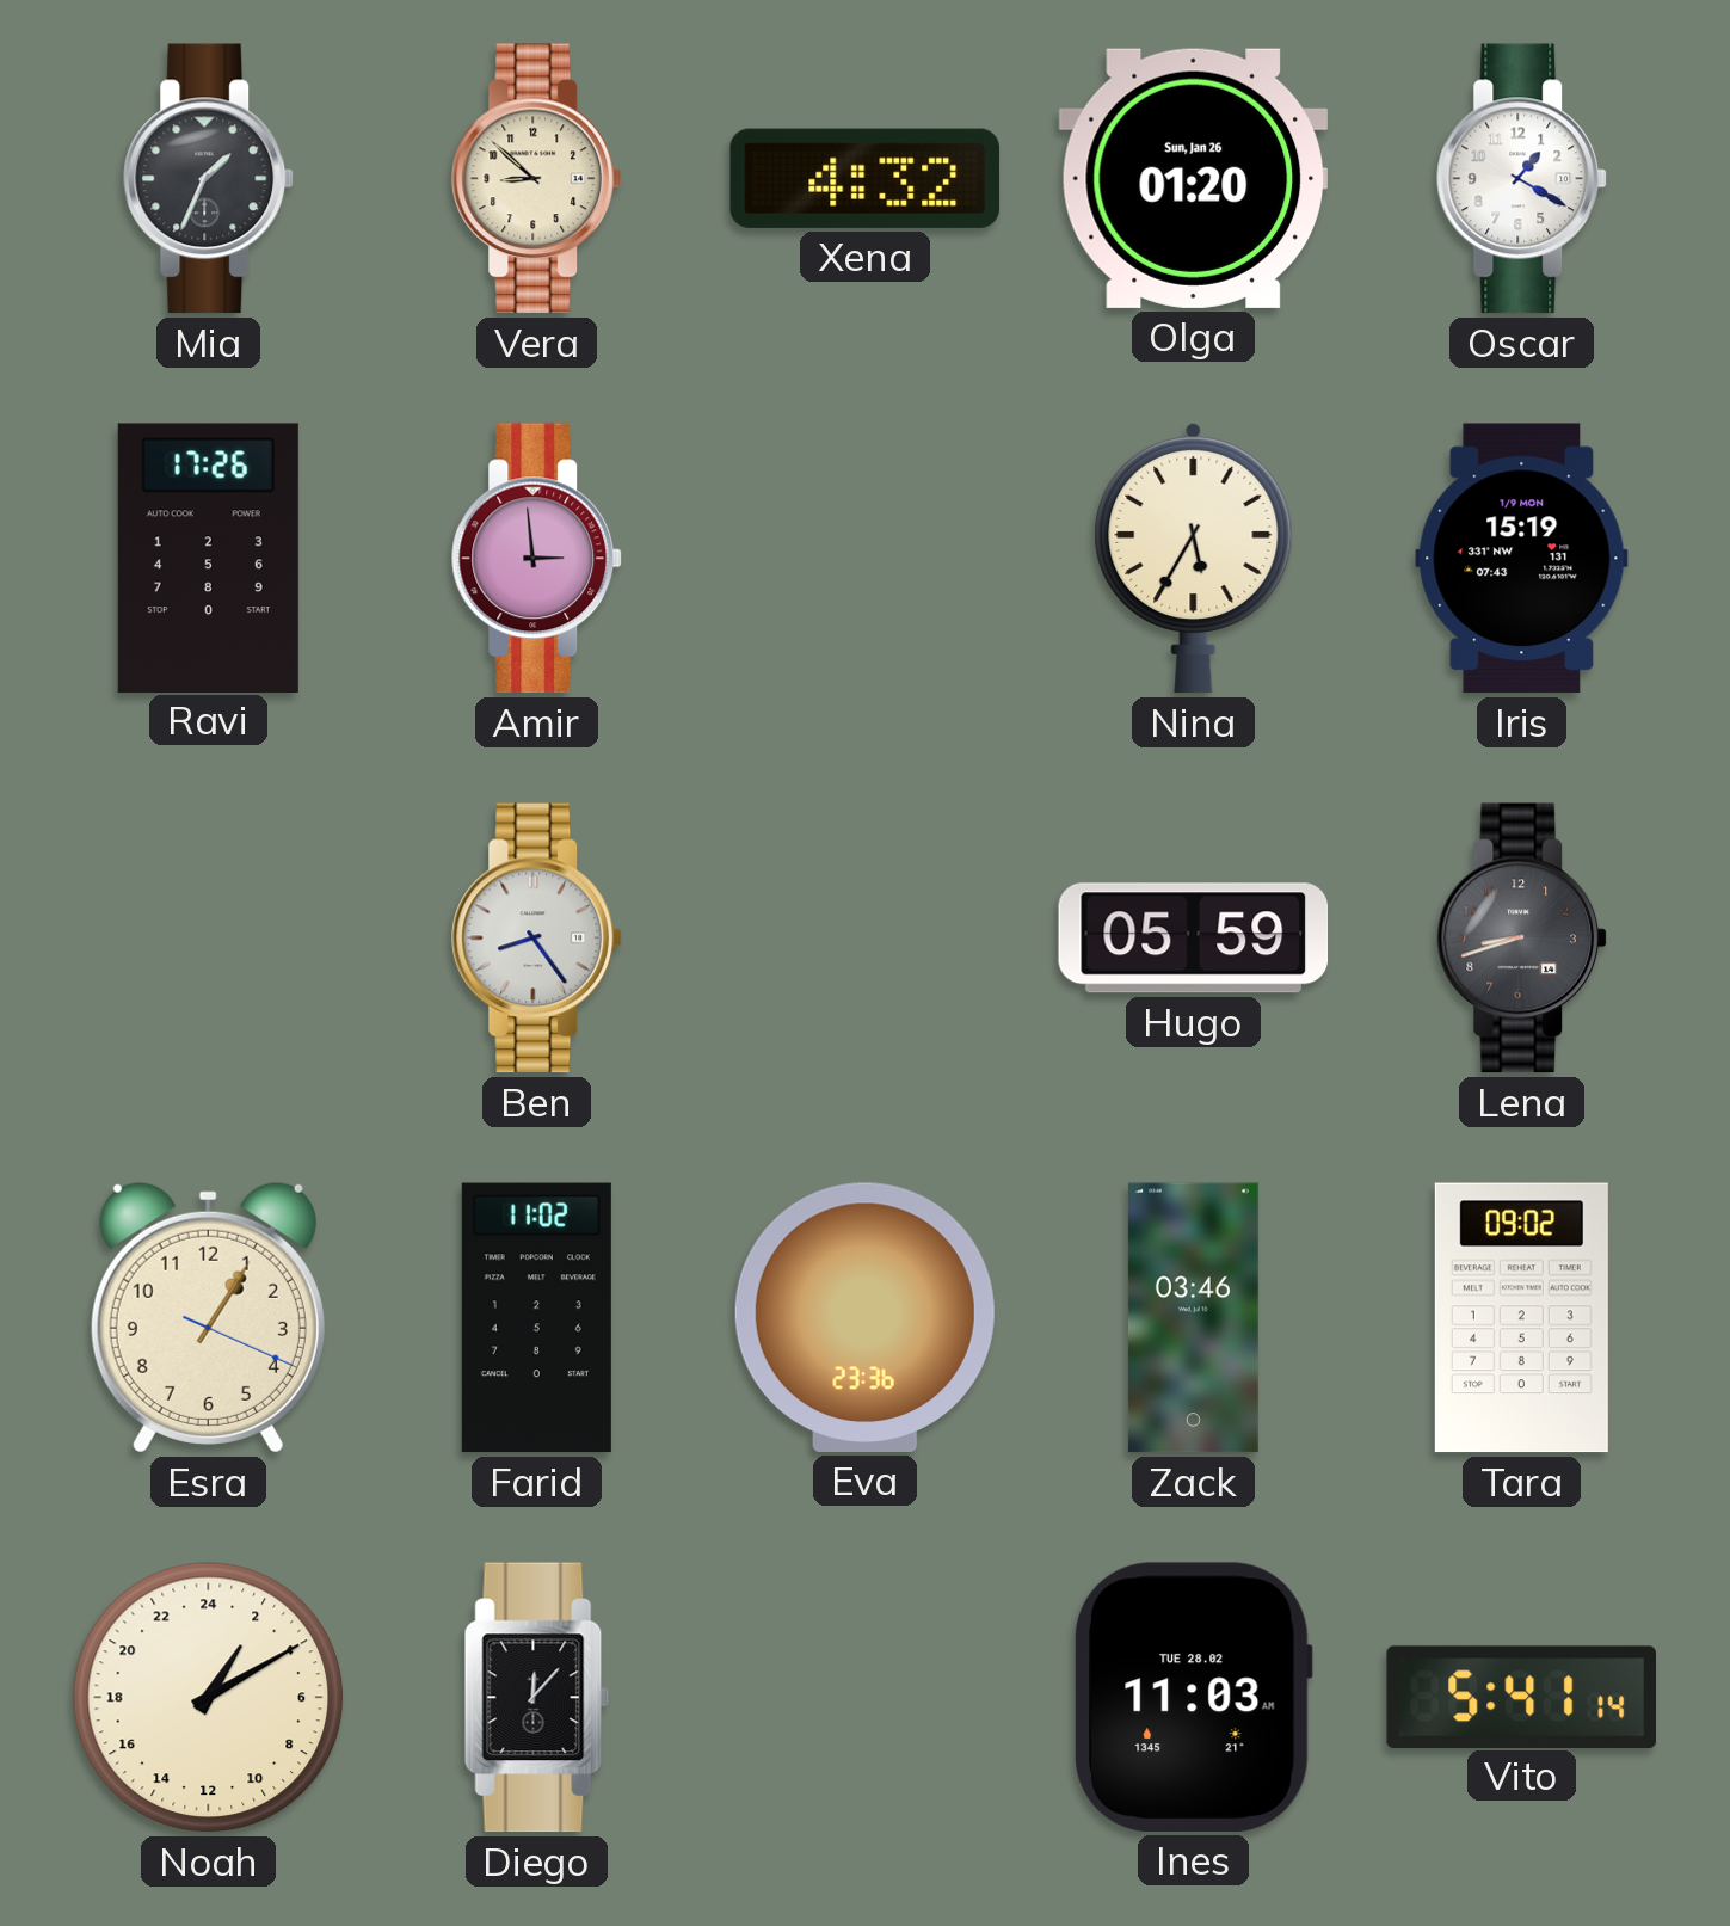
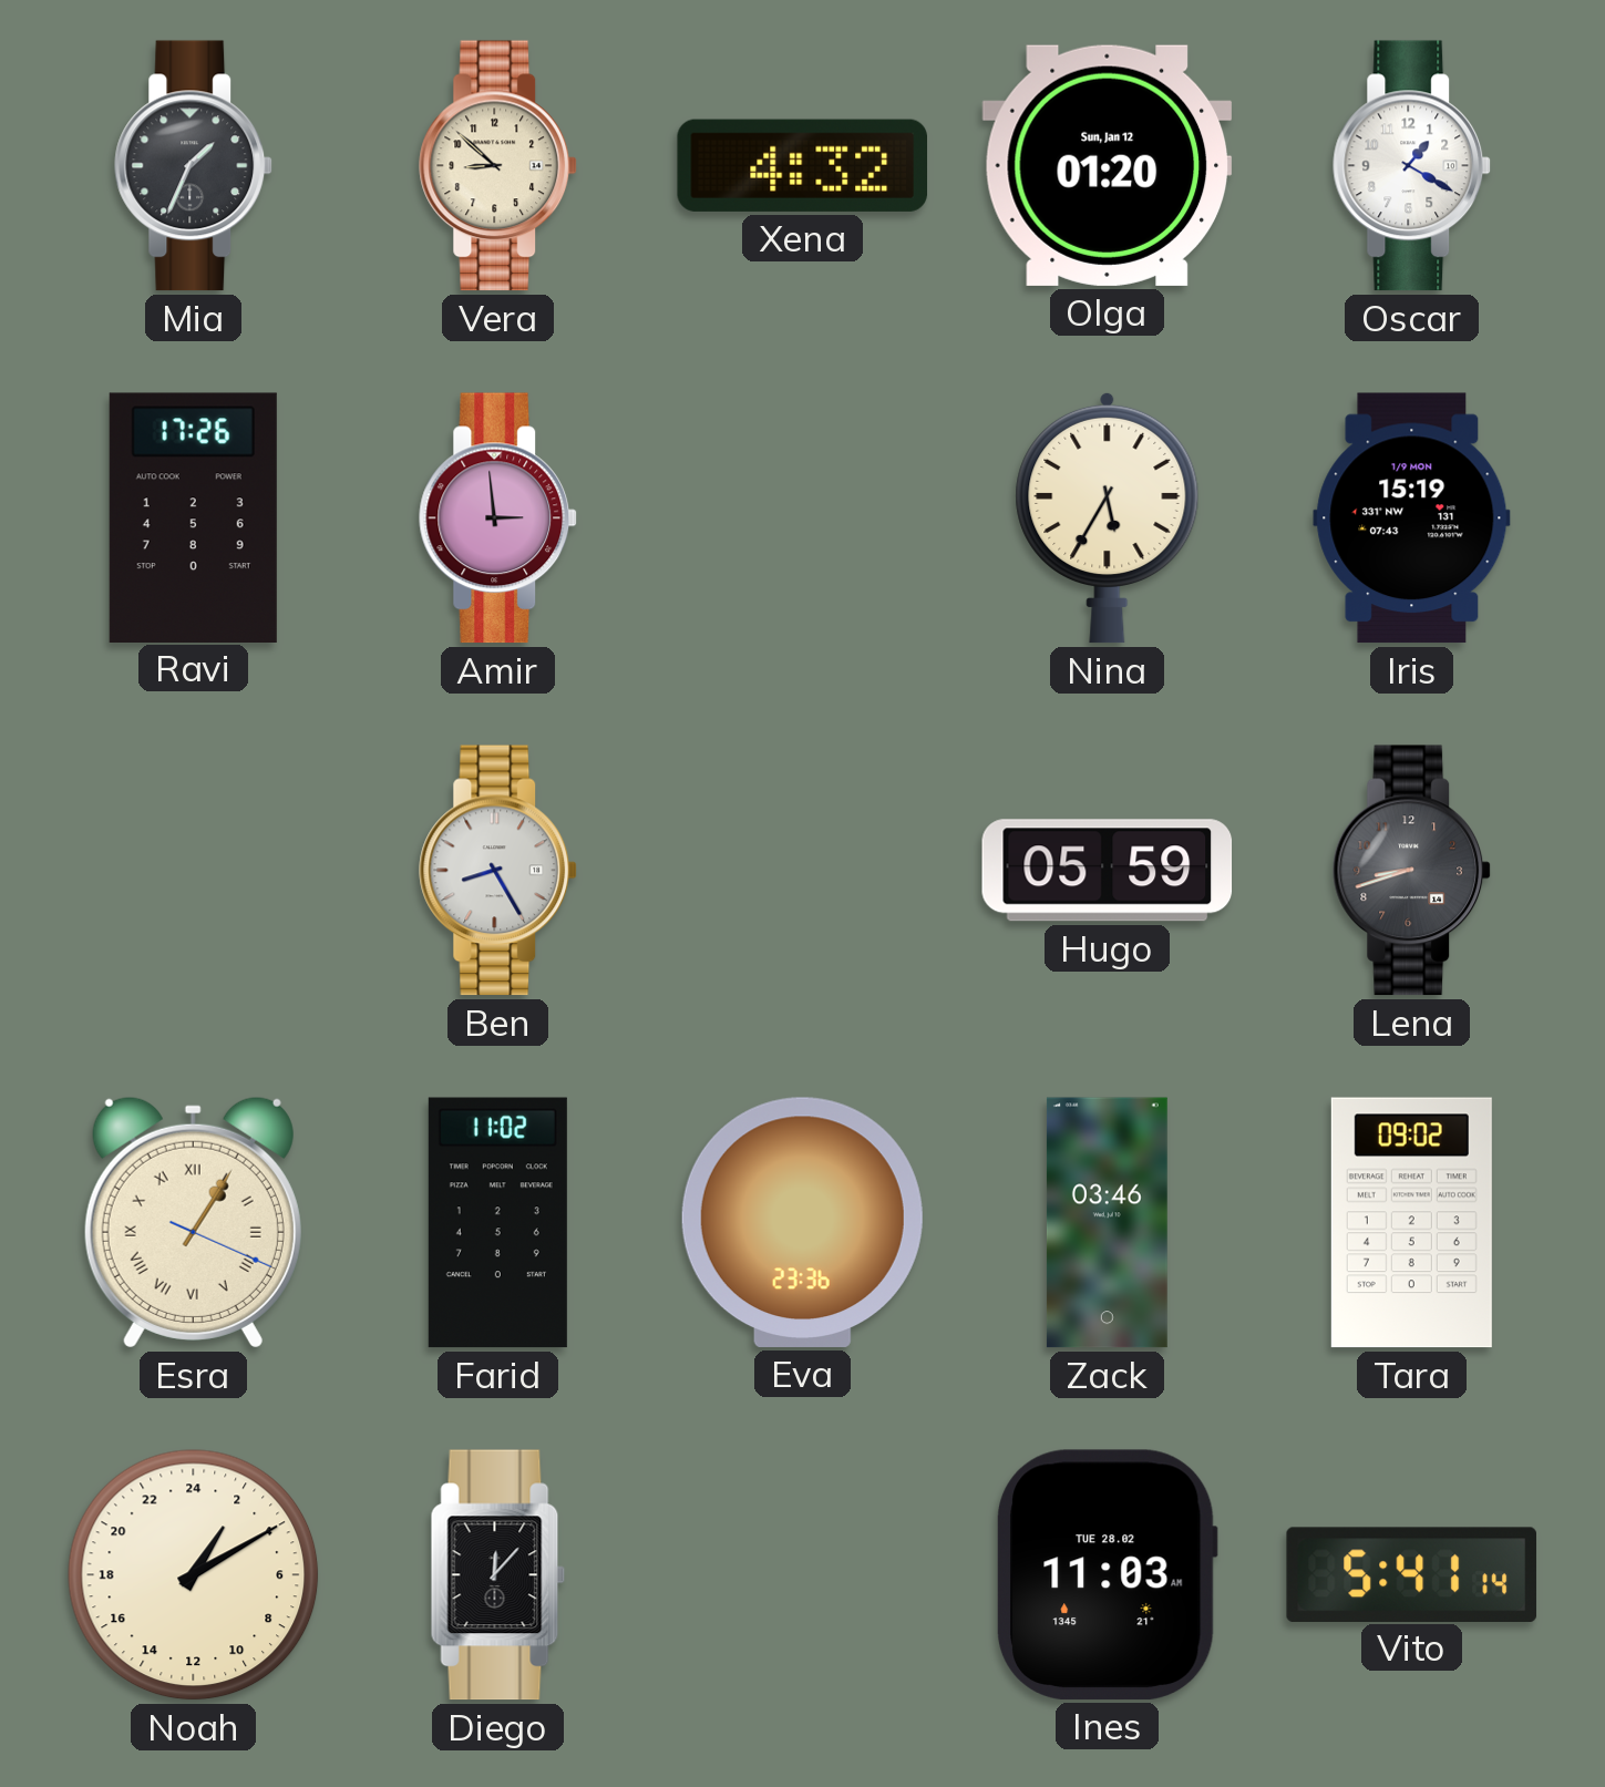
Olga date: Sun, Jan 26 -> Sun, Jan 12 (1107, 165)
Ben: 8:24 -> 8:25 (498, 871)
Esra numerals: Arabic -> Roman (193, 1222)
